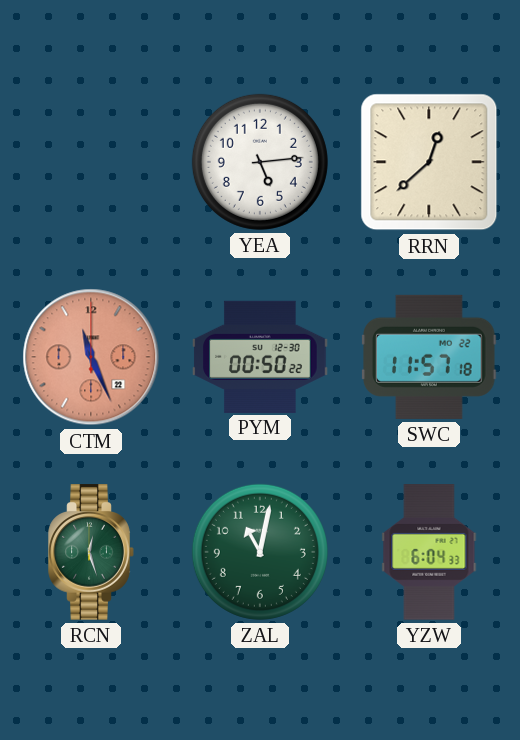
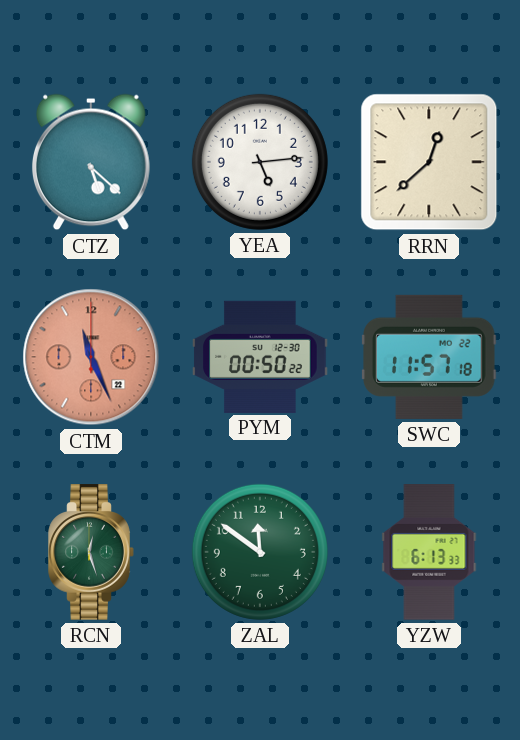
CTZ: none -> 5:22 (91, 162)
ZAL: 11:02 -> 11:51 (260, 552)
YZW: 6:04 -> 6:13 (429, 552)
